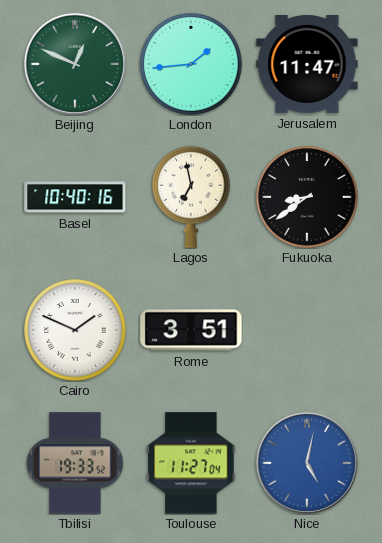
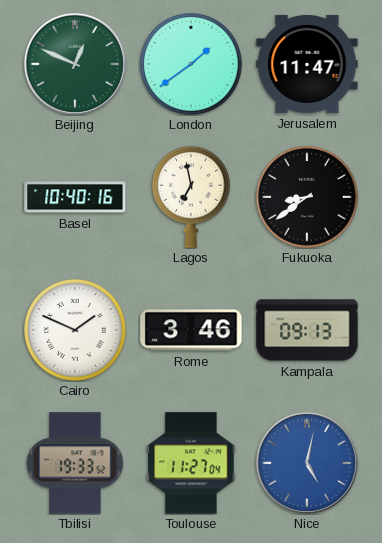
London: 1:44 -> 1:39 (191, 64)
Rome: 3:51 -> 3:46 (191, 330)
Kampala: none -> 09:13 (307, 330)
